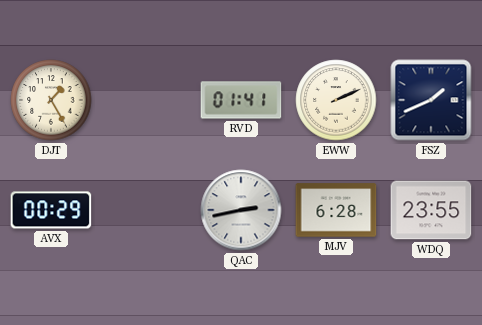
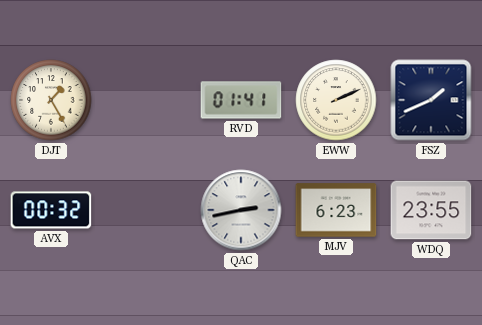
AVX: 00:29 -> 00:32 (51, 210)
MJV: 6:28 -> 6:23 (336, 210)
